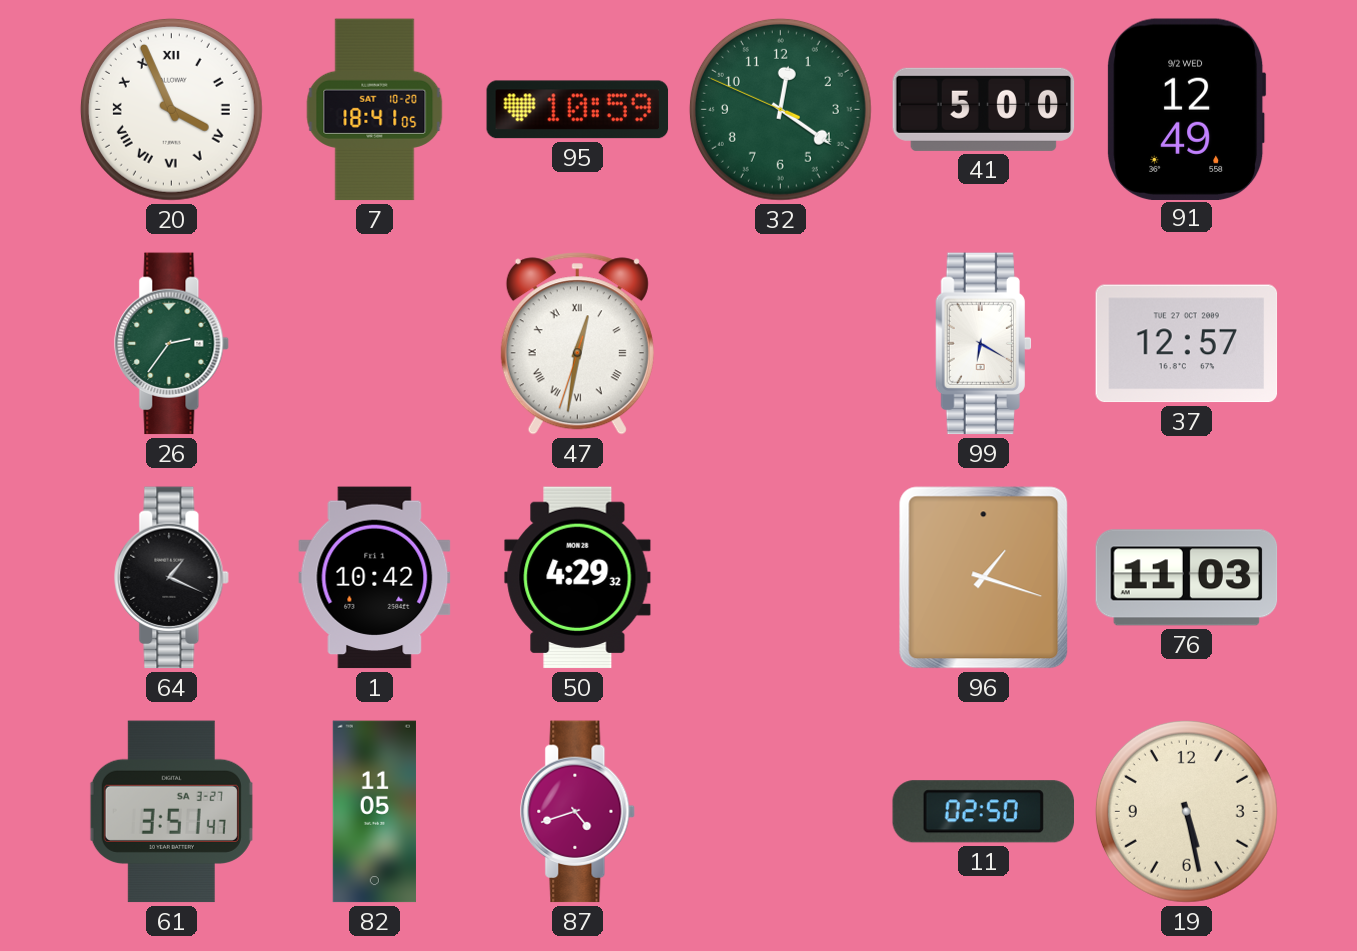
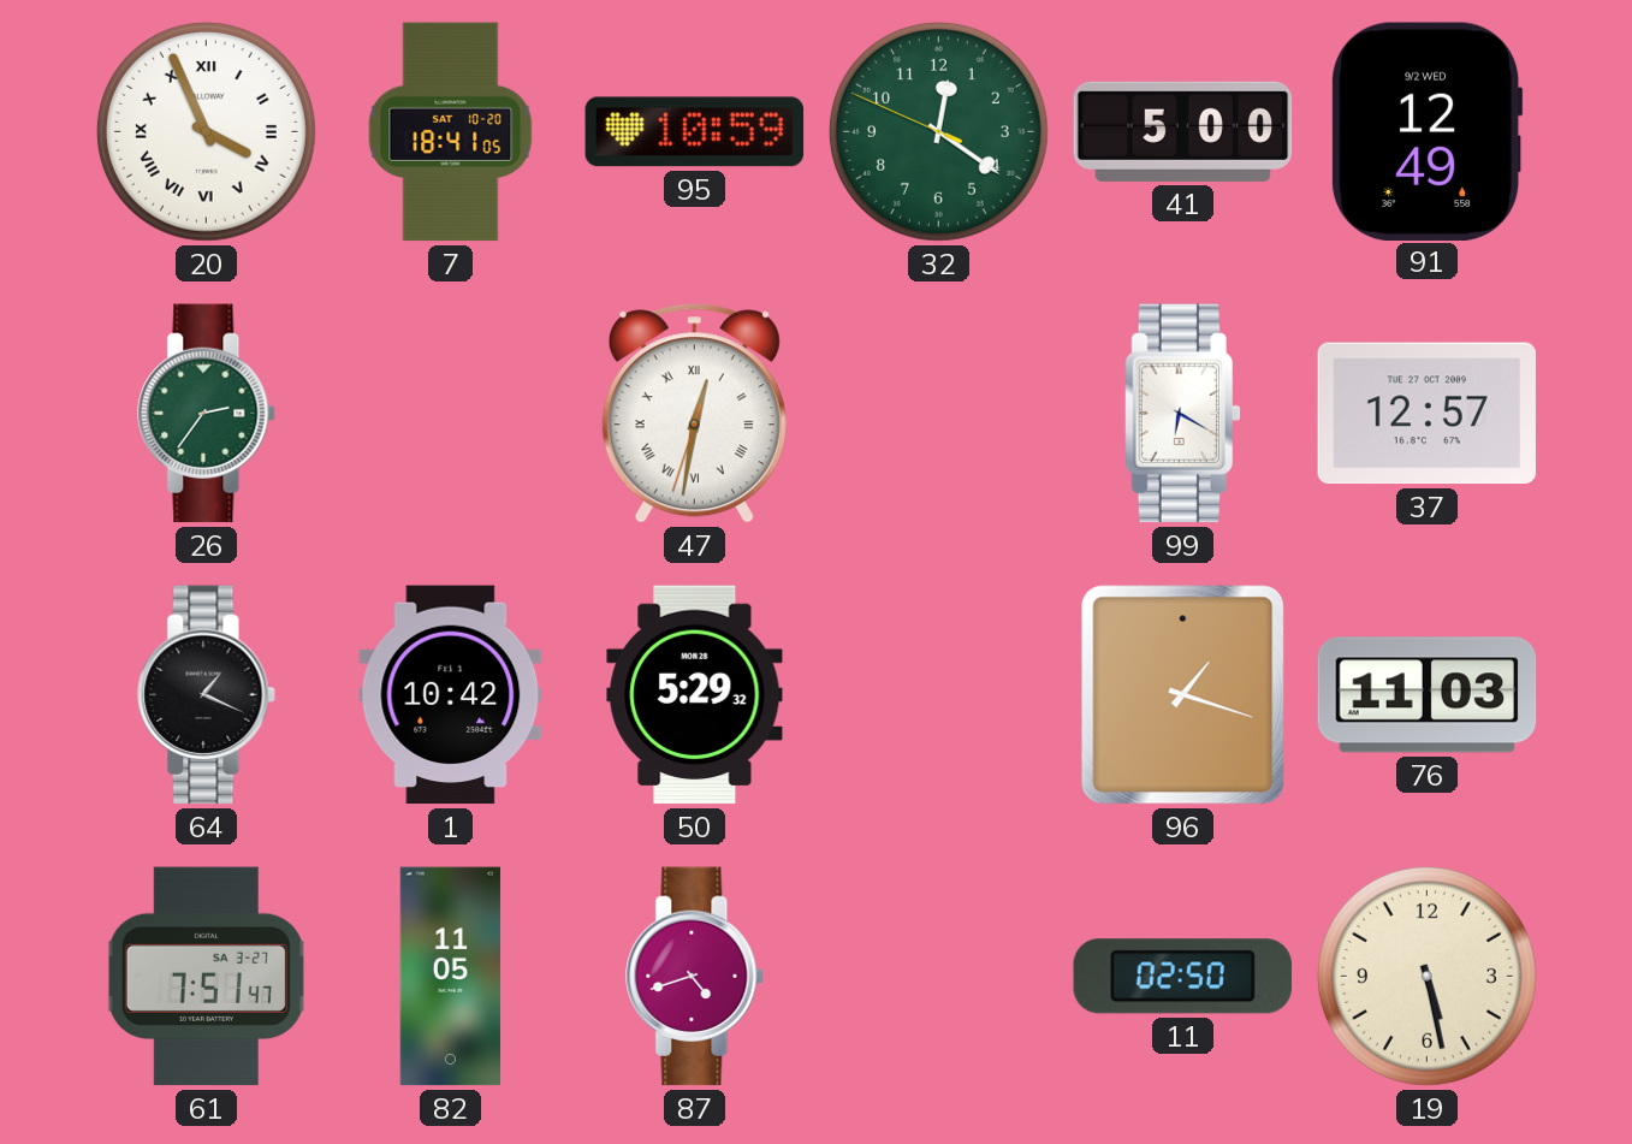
50: 4:29 -> 5:29 (695, 695)
61: 3:51 -> 7:51 (206, 977)
